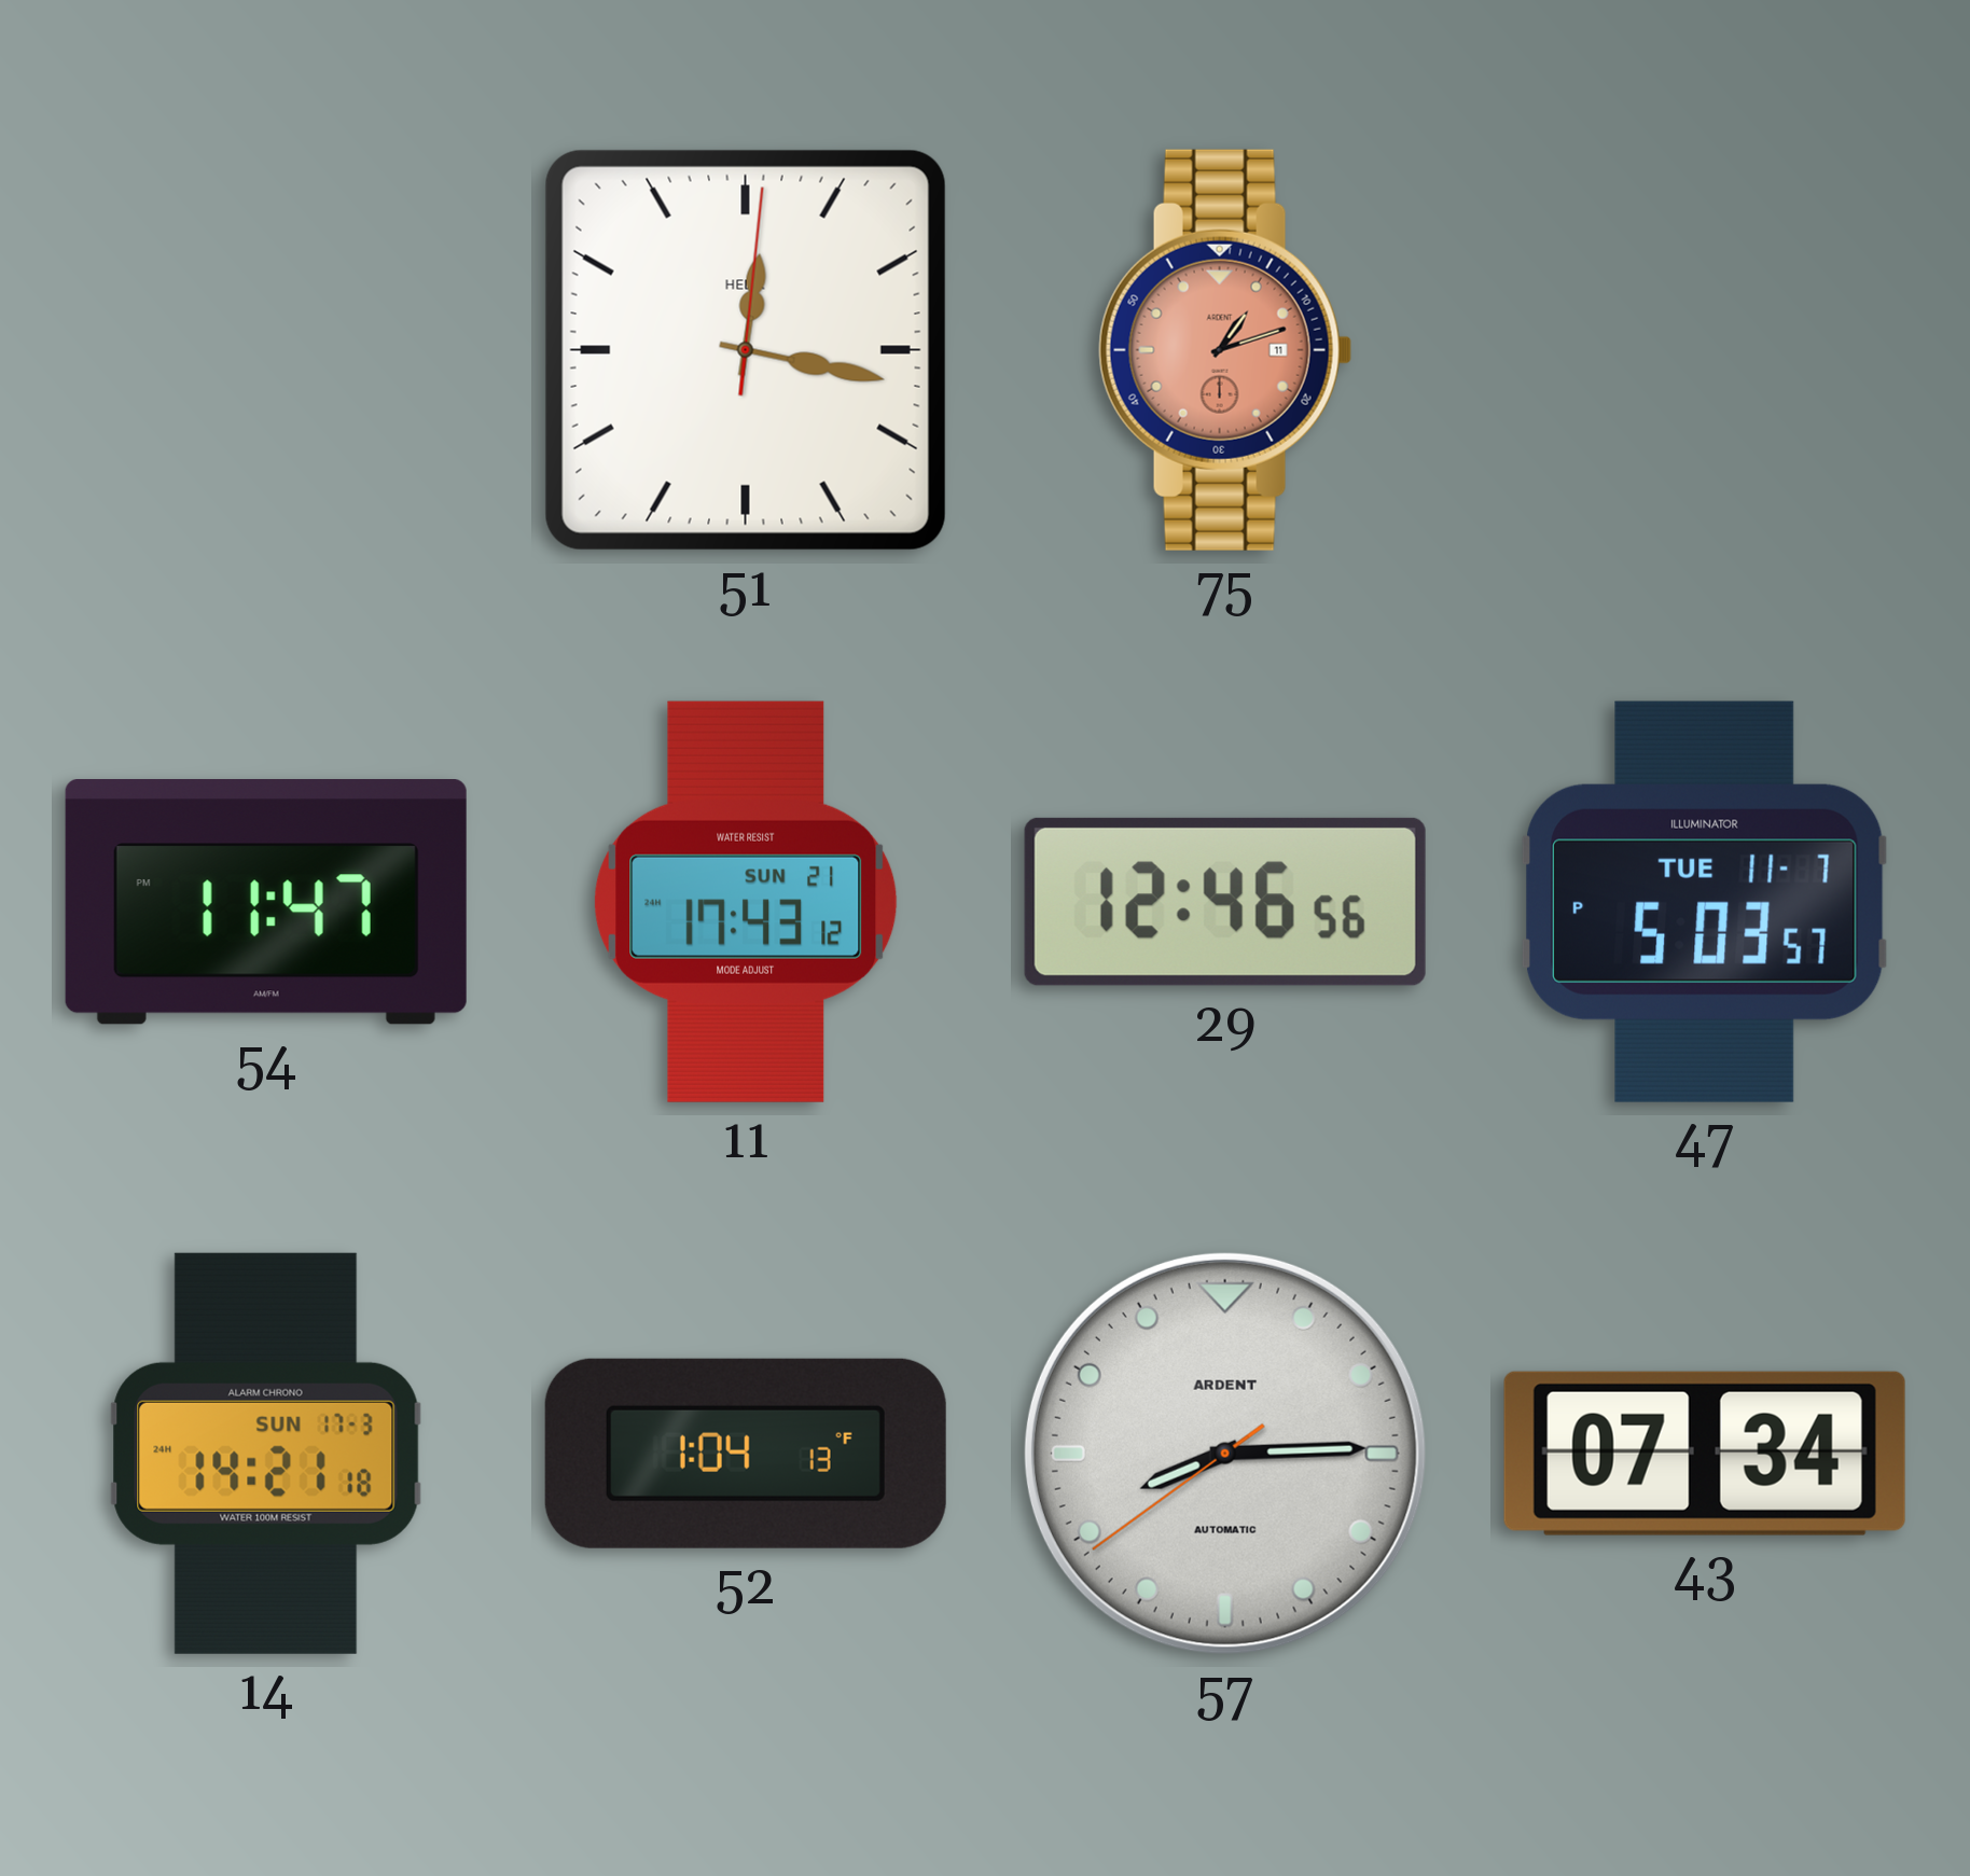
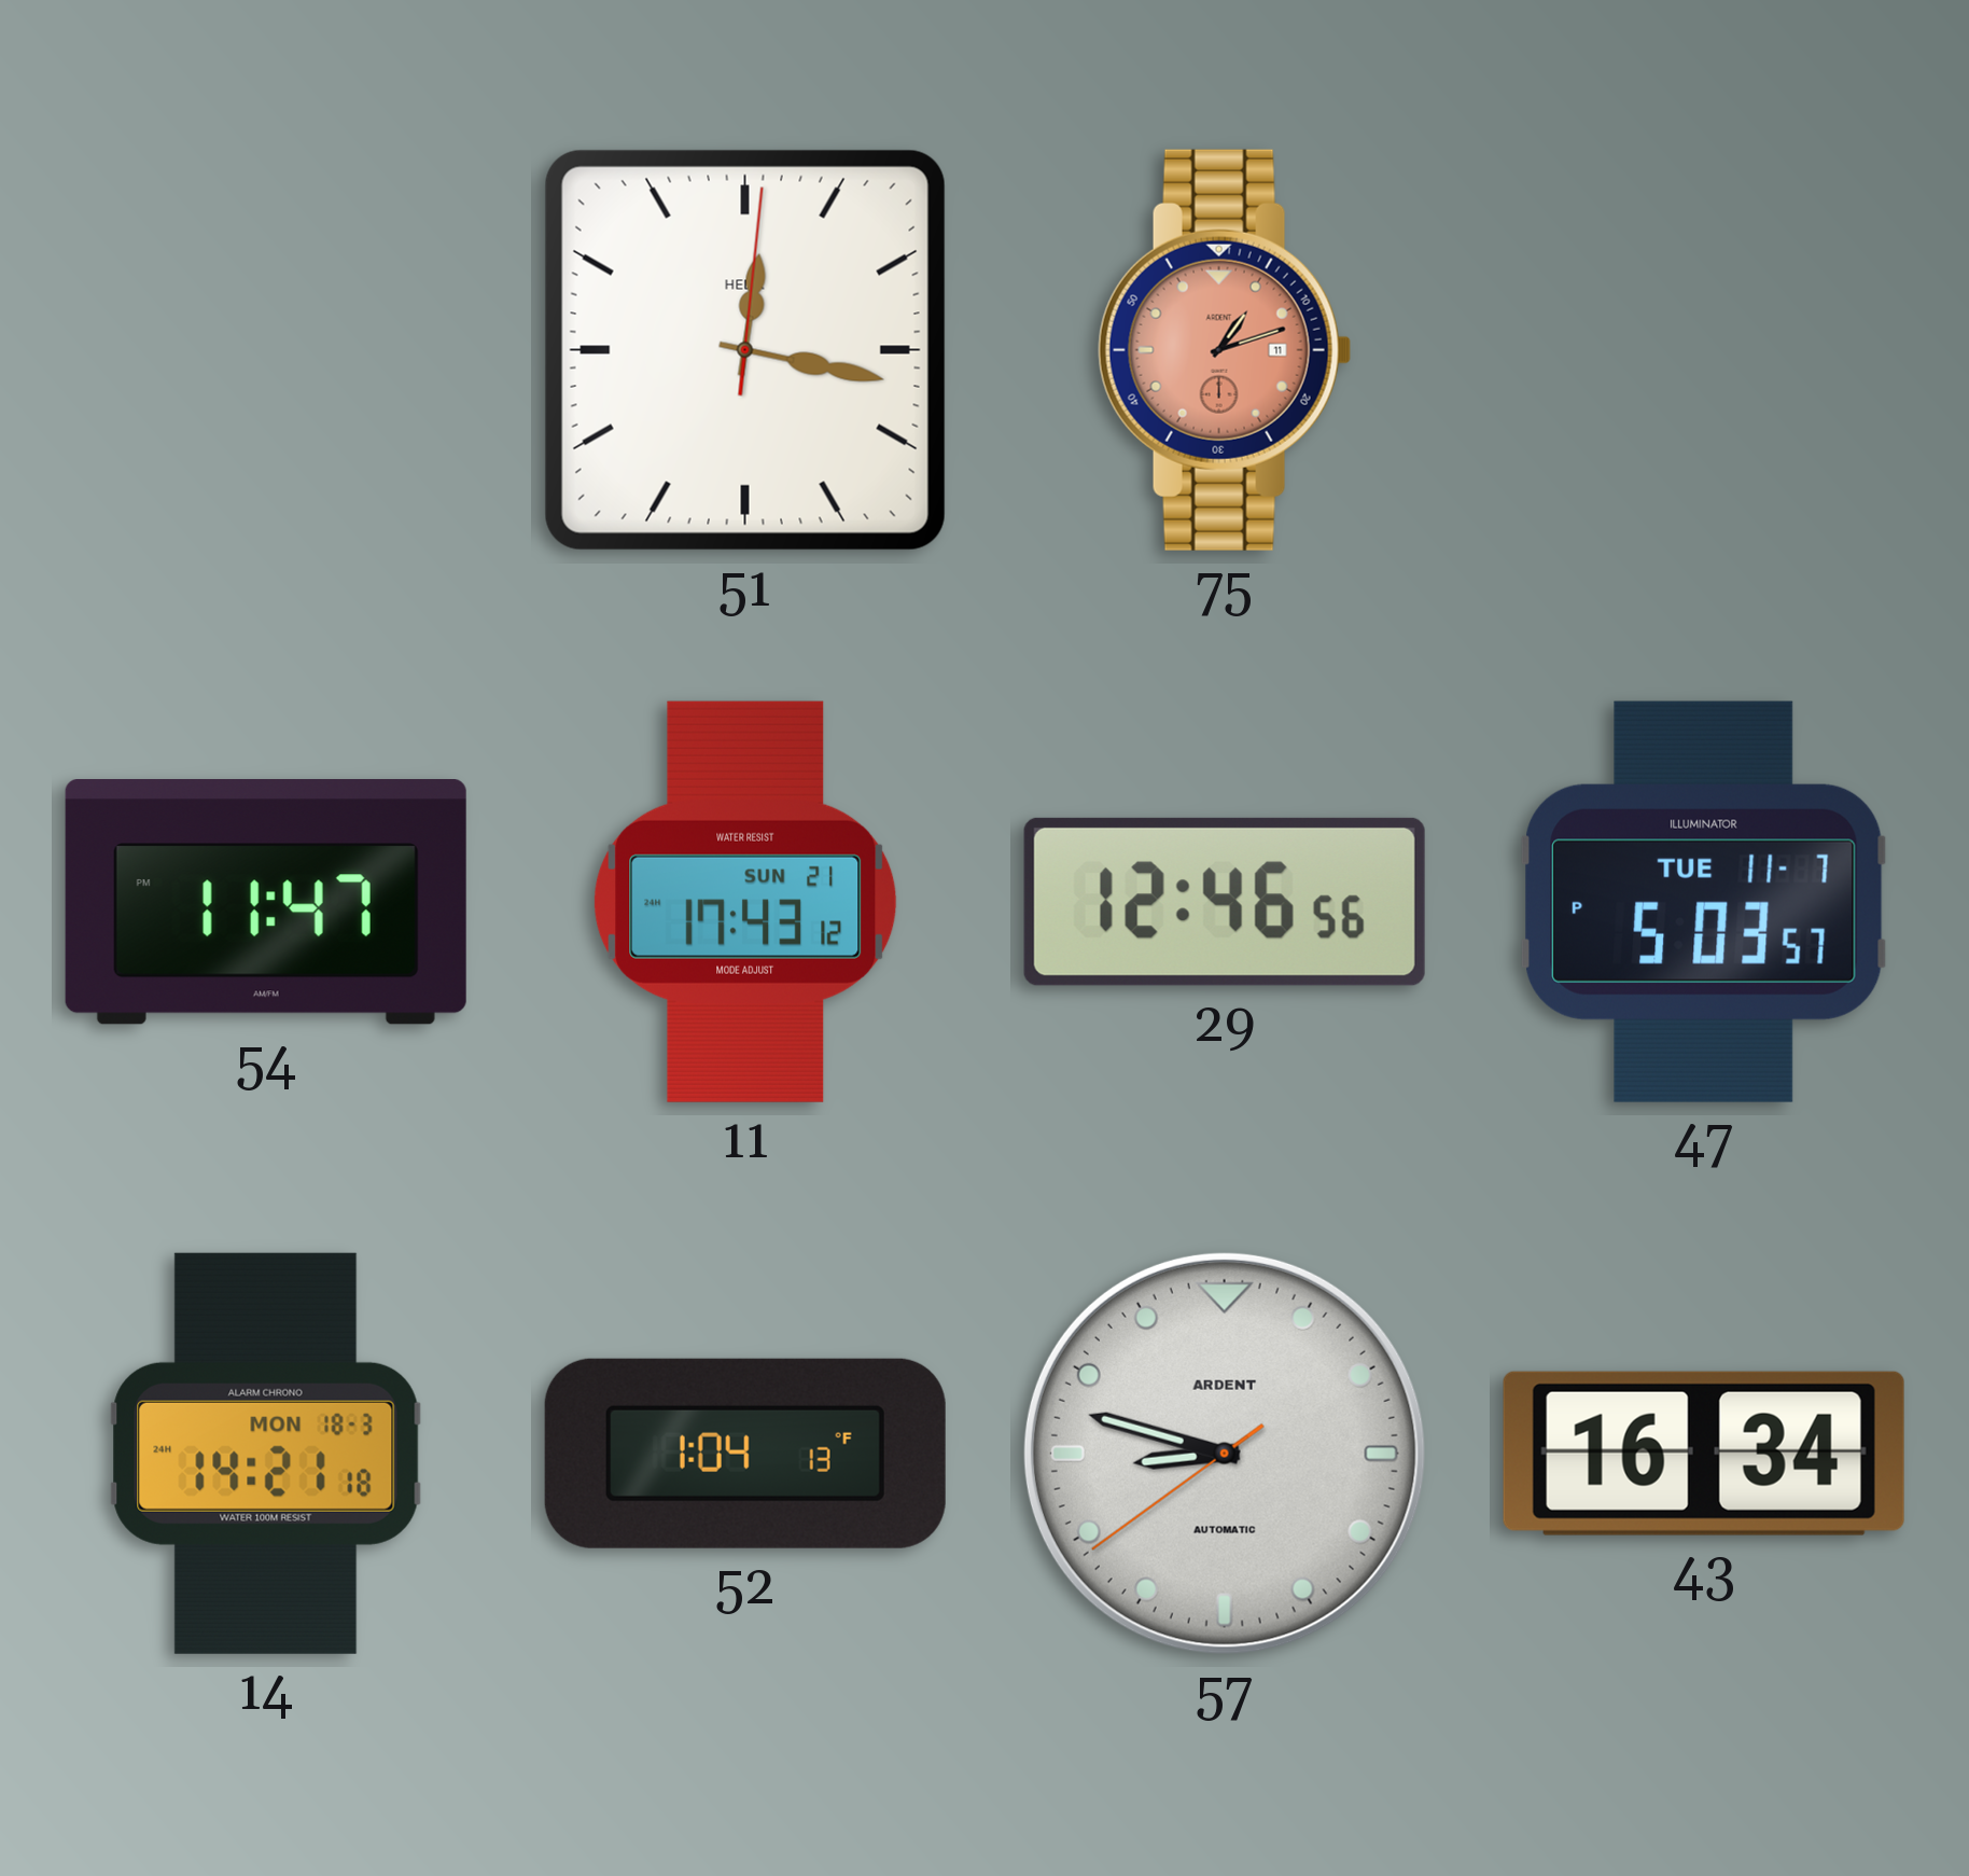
14 date: SUN 17-3 -> MON 18-3 (266, 1454)
57: 8:14 -> 8:47 (1225, 1454)
43: 07:34 -> 16:34 (1704, 1454)
